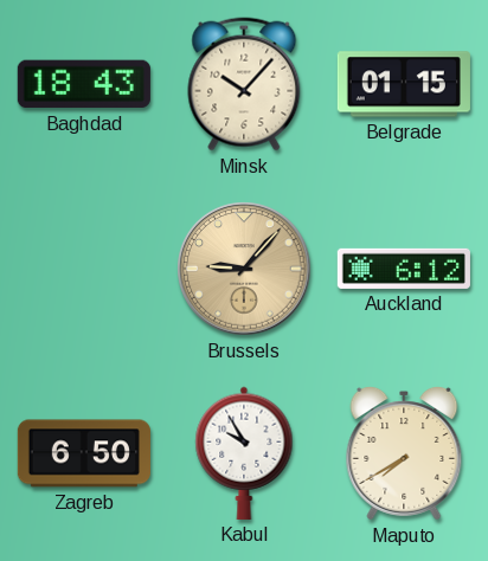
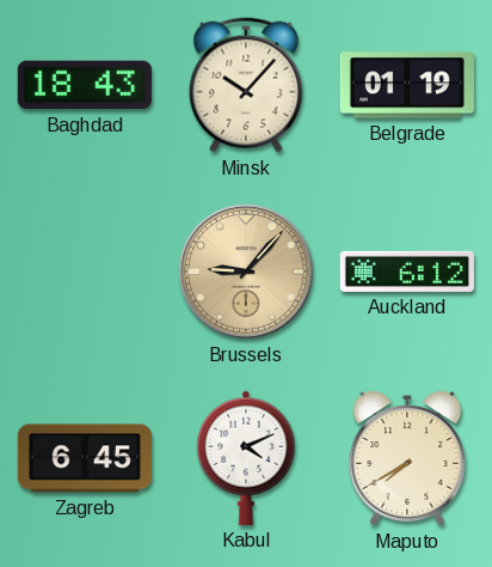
Belgrade: 01:15 -> 01:19 (407, 85)
Zagreb: 6:50 -> 6:45 (85, 458)
Kabul: 9:55 -> 4:11 (246, 458)
